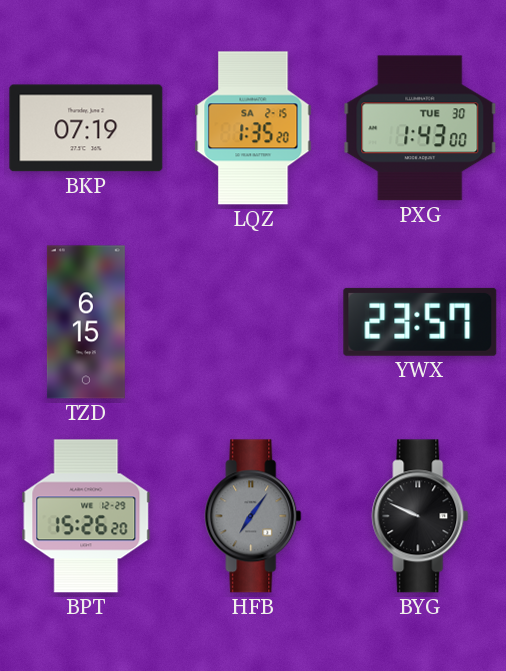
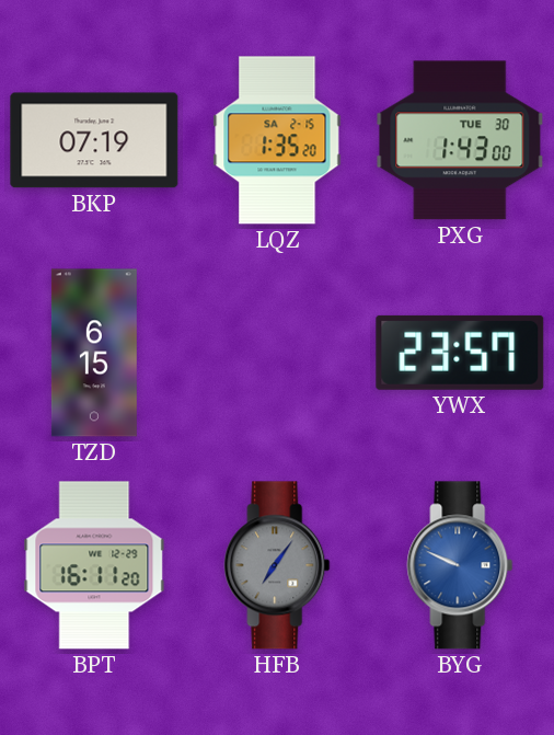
BPT: 15:26 -> 16:11 (94, 565)
BYG dial: black -> blue (460, 565)
